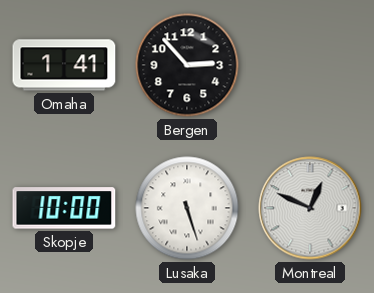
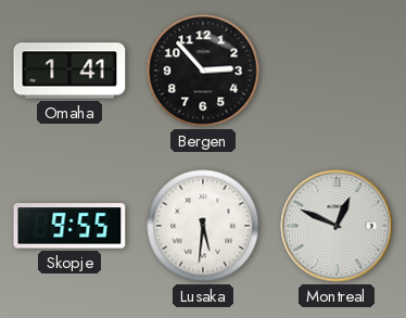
Skopje: 10:00 -> 9:55 (69, 226)
Lusaka: 5:27 -> 5:31 (203, 226)
